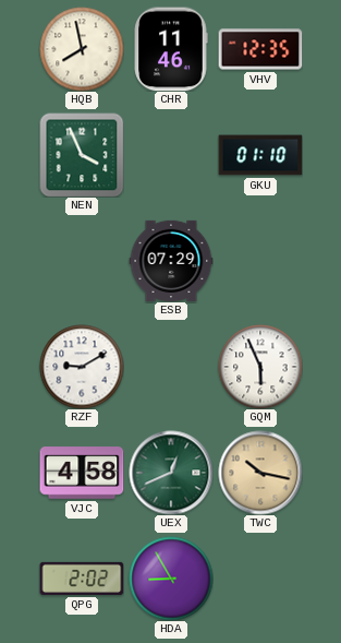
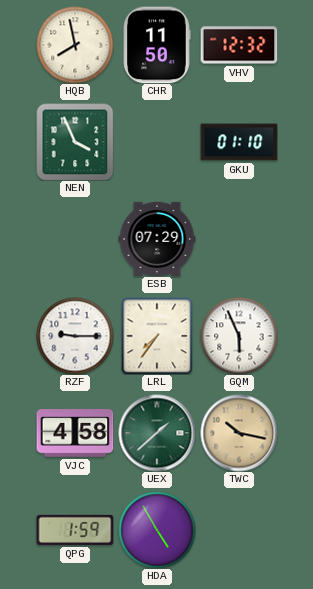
CHR: 11:46 -> 11:50 (157, 45)
VHV: 12:35 -> 12:32 (239, 45)
RZF: 9:10 -> 9:15 (75, 336)
LRL: none -> 7:36 (157, 336)
UEX: 12:41 -> 1:38 (157, 433)
QPG: 2:02 -> 1:59 (75, 530)
HDA: 8:55 -> 4:55 (157, 530)
